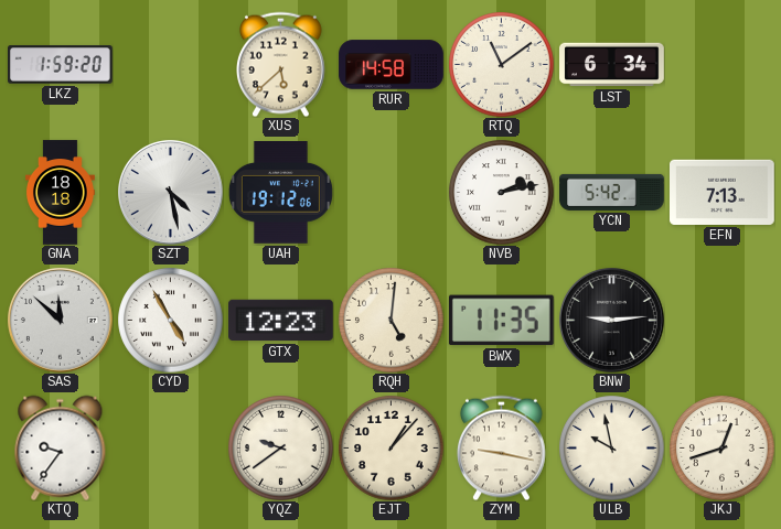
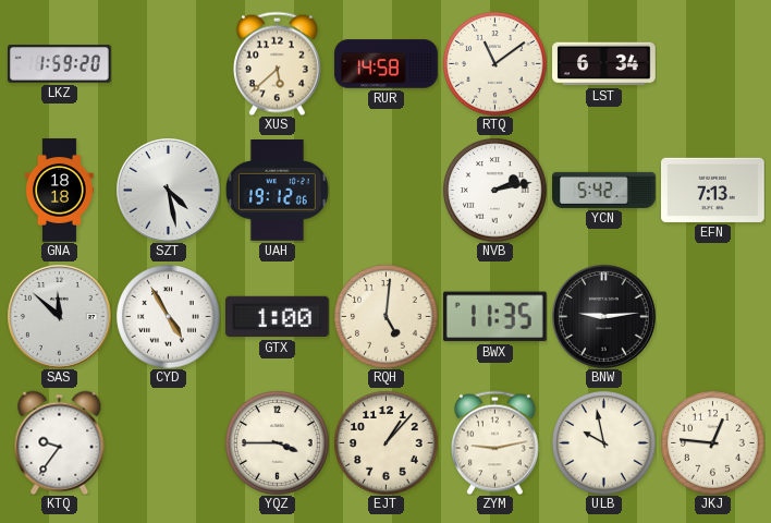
GTX: 12:23 -> 1:00 (278, 317)
YQZ: 9:39 -> 3:45 (277, 442)
ZYM: 9:17 -> 9:13 (495, 442)
JKJ: 12:42 -> 12:46 (712, 442)
